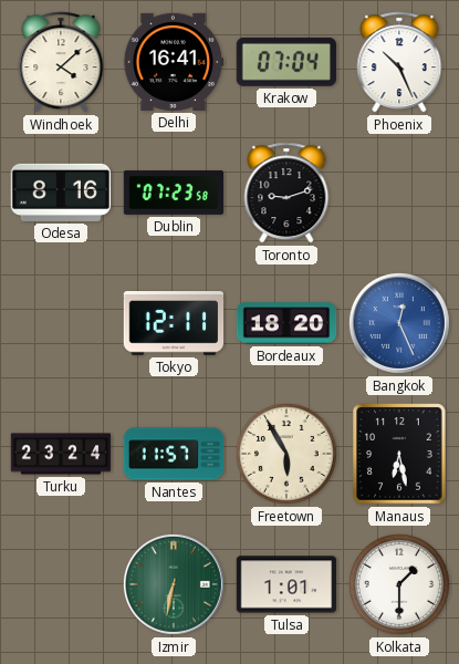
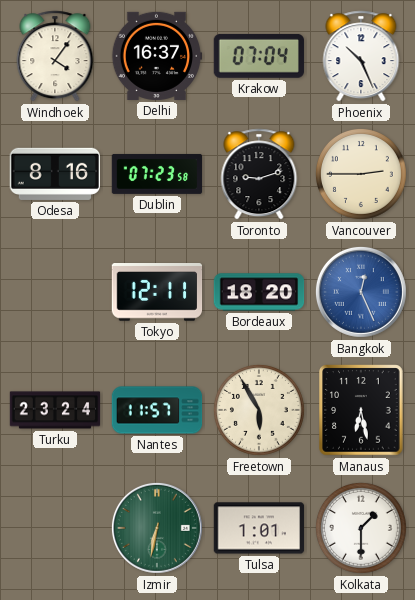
Windhoek: 4:08 -> 4:06 (55, 56)
Delhi: 16:41 -> 16:37 (157, 56)
Vancouver: none -> 2:45 (361, 174)
